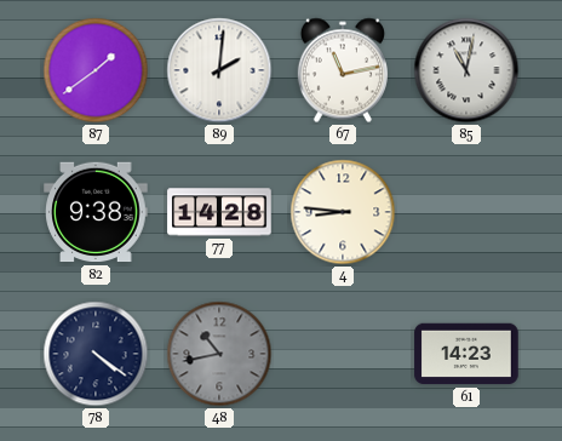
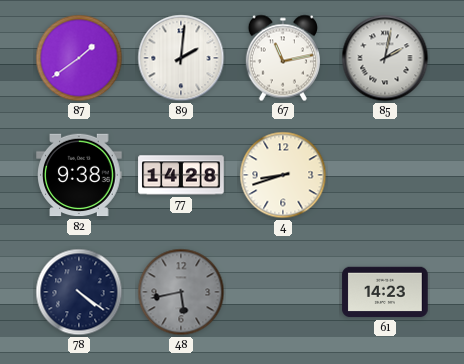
85: 11:02 -> 2:02 (385, 58)
4: 8:46 -> 8:42 (283, 175)
48: 10:43 -> 5:43 (181, 292)
